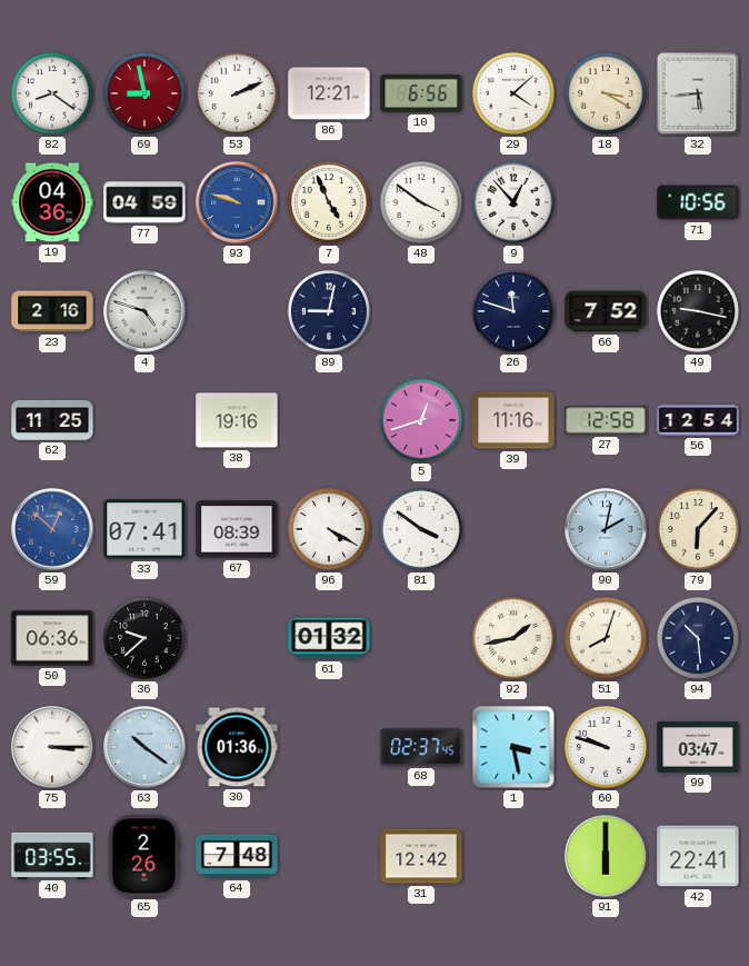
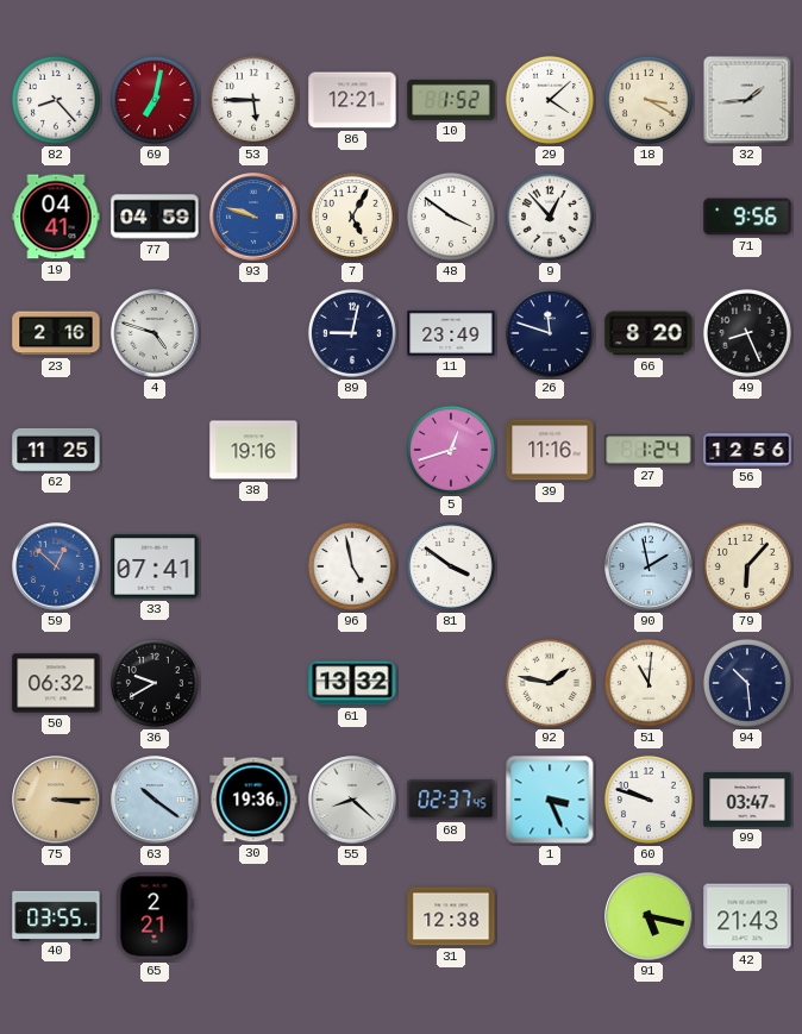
82: 8:21 -> 8:23 (56, 100)
69: 8:58 -> 7:02 (155, 100)
53: 2:11 -> 5:45 (253, 100)
10: 6:56 -> 1:52 (451, 100)
32: 5:44 -> 1:44 (747, 100)
19: 04:36 -> 04:41 (56, 217)
7: 4:56 -> 5:05 (352, 217)
71: 10:56 -> 9:56 (747, 217)
11: none -> 23:49 (451, 333)
66: 7:52 -> 8:20 (649, 333)
49: 9:17 -> 8:26 (747, 333)
27: 12:58 -> 1:24 (649, 450)
56: 12:54 -> 12:56 (747, 450)
67: 08:39 -> none (237, 529)
96: 4:20 -> 4:58 (352, 566)
90: 2:02 -> 1:58 (649, 566)
50: 06:36 -> 06:32 (56, 683)
36: 9:38 -> 9:40 (155, 683)
61: 01:32 -> 13:32 (352, 683)
92: 1:43 -> 1:47 (550, 683)
51: 8:03 -> 11:01 (649, 683)
75 dial: white -> champagne (56, 800)
30: 01:36 -> 19:36 (253, 800)
55: none -> 8:22 (352, 800)
1: 3:28 -> 3:26 (550, 800)
65: 2:26 -> 2:21 (155, 916)
64: 7:48 -> none (237, 856)
31: 12:42 -> 12:38 (451, 916)
91: 6:00 -> 5:17 (649, 916)
42: 22:41 -> 21:43 (747, 916)
